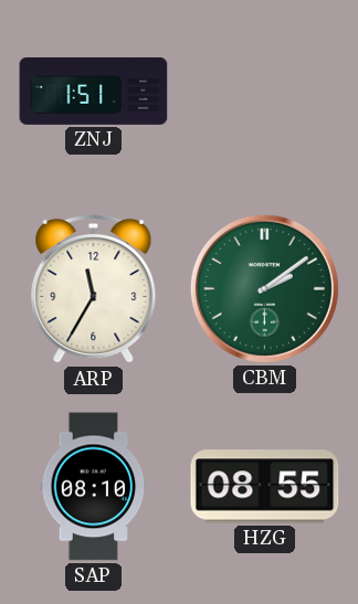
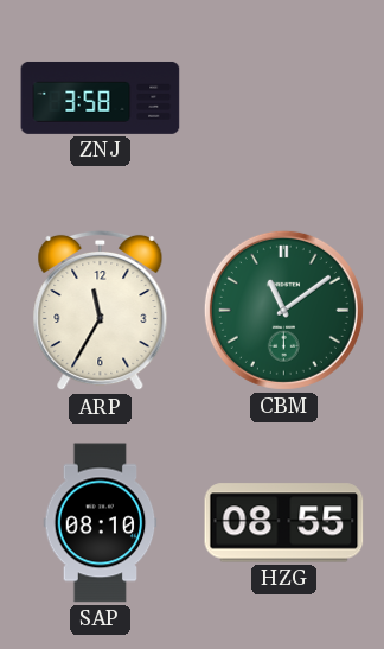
ZNJ: 1:51 -> 3:58 (101, 97)
CBM: 2:09 -> 11:09 (283, 310)
